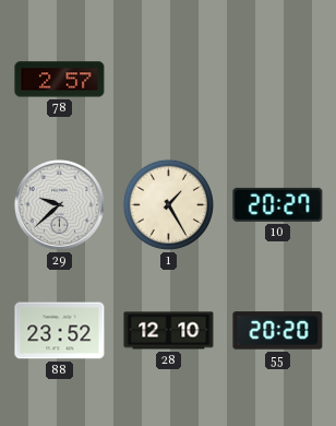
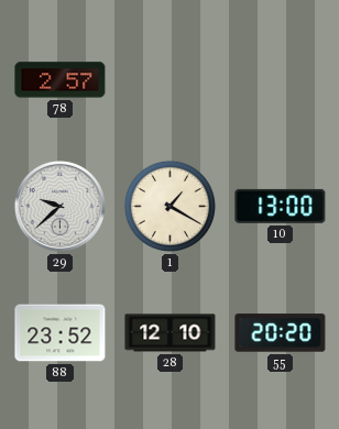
1: 1:25 -> 1:20 (169, 206)
10: 20:27 -> 13:00 (281, 206)
